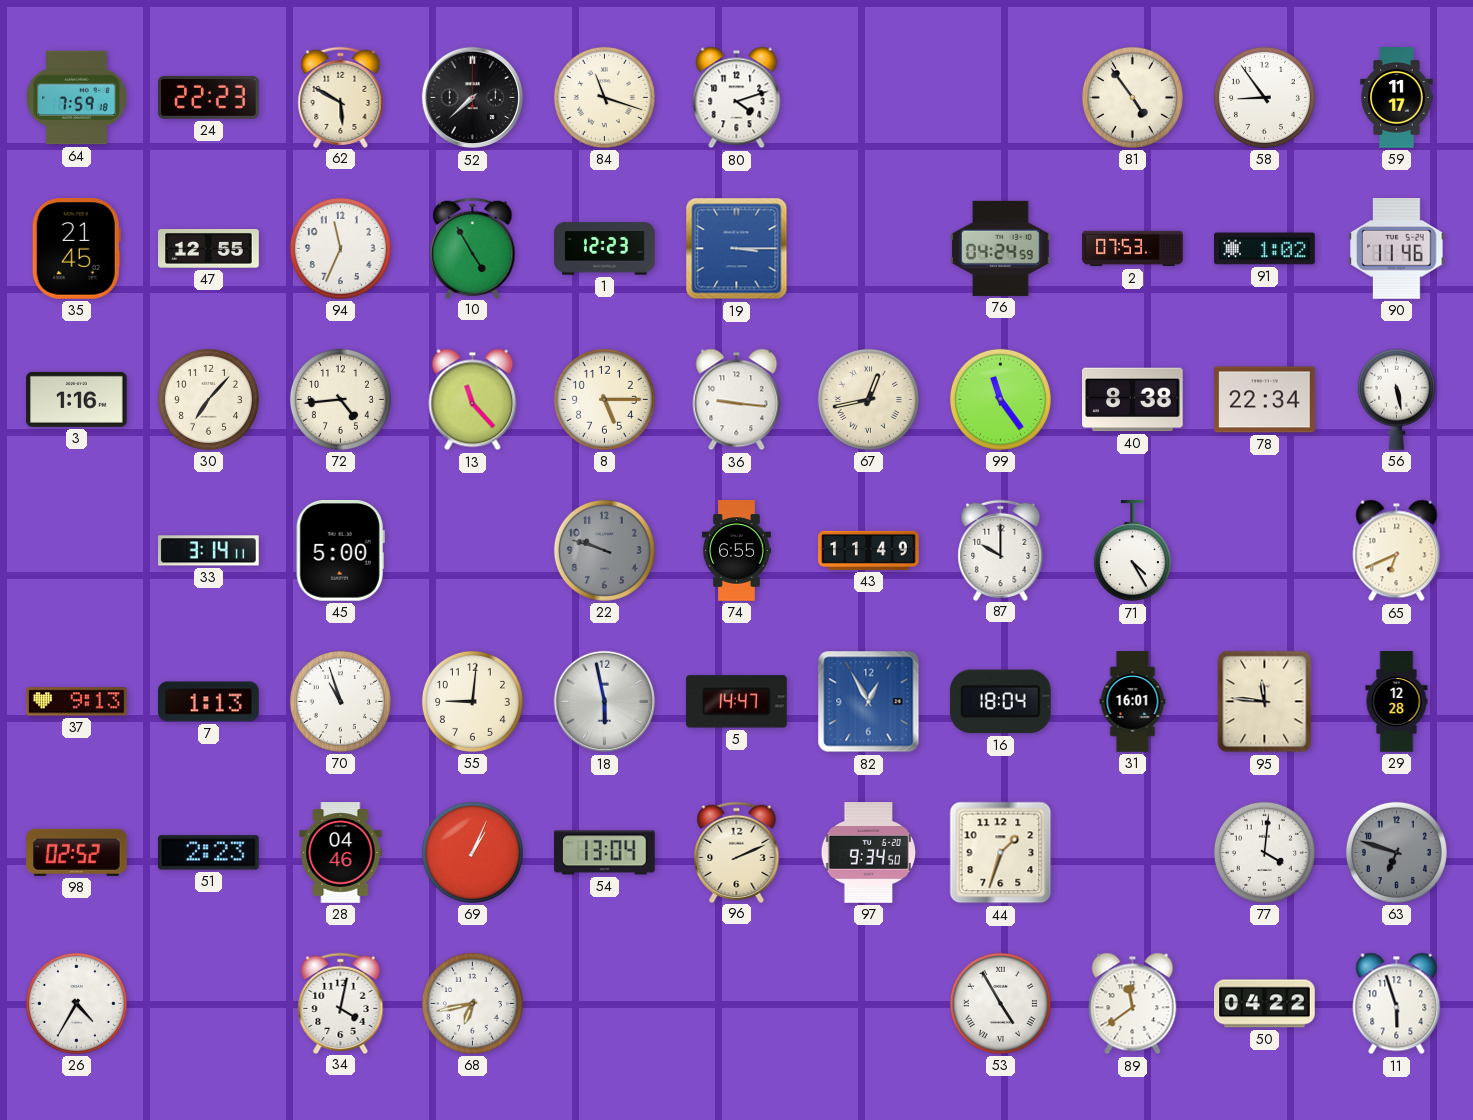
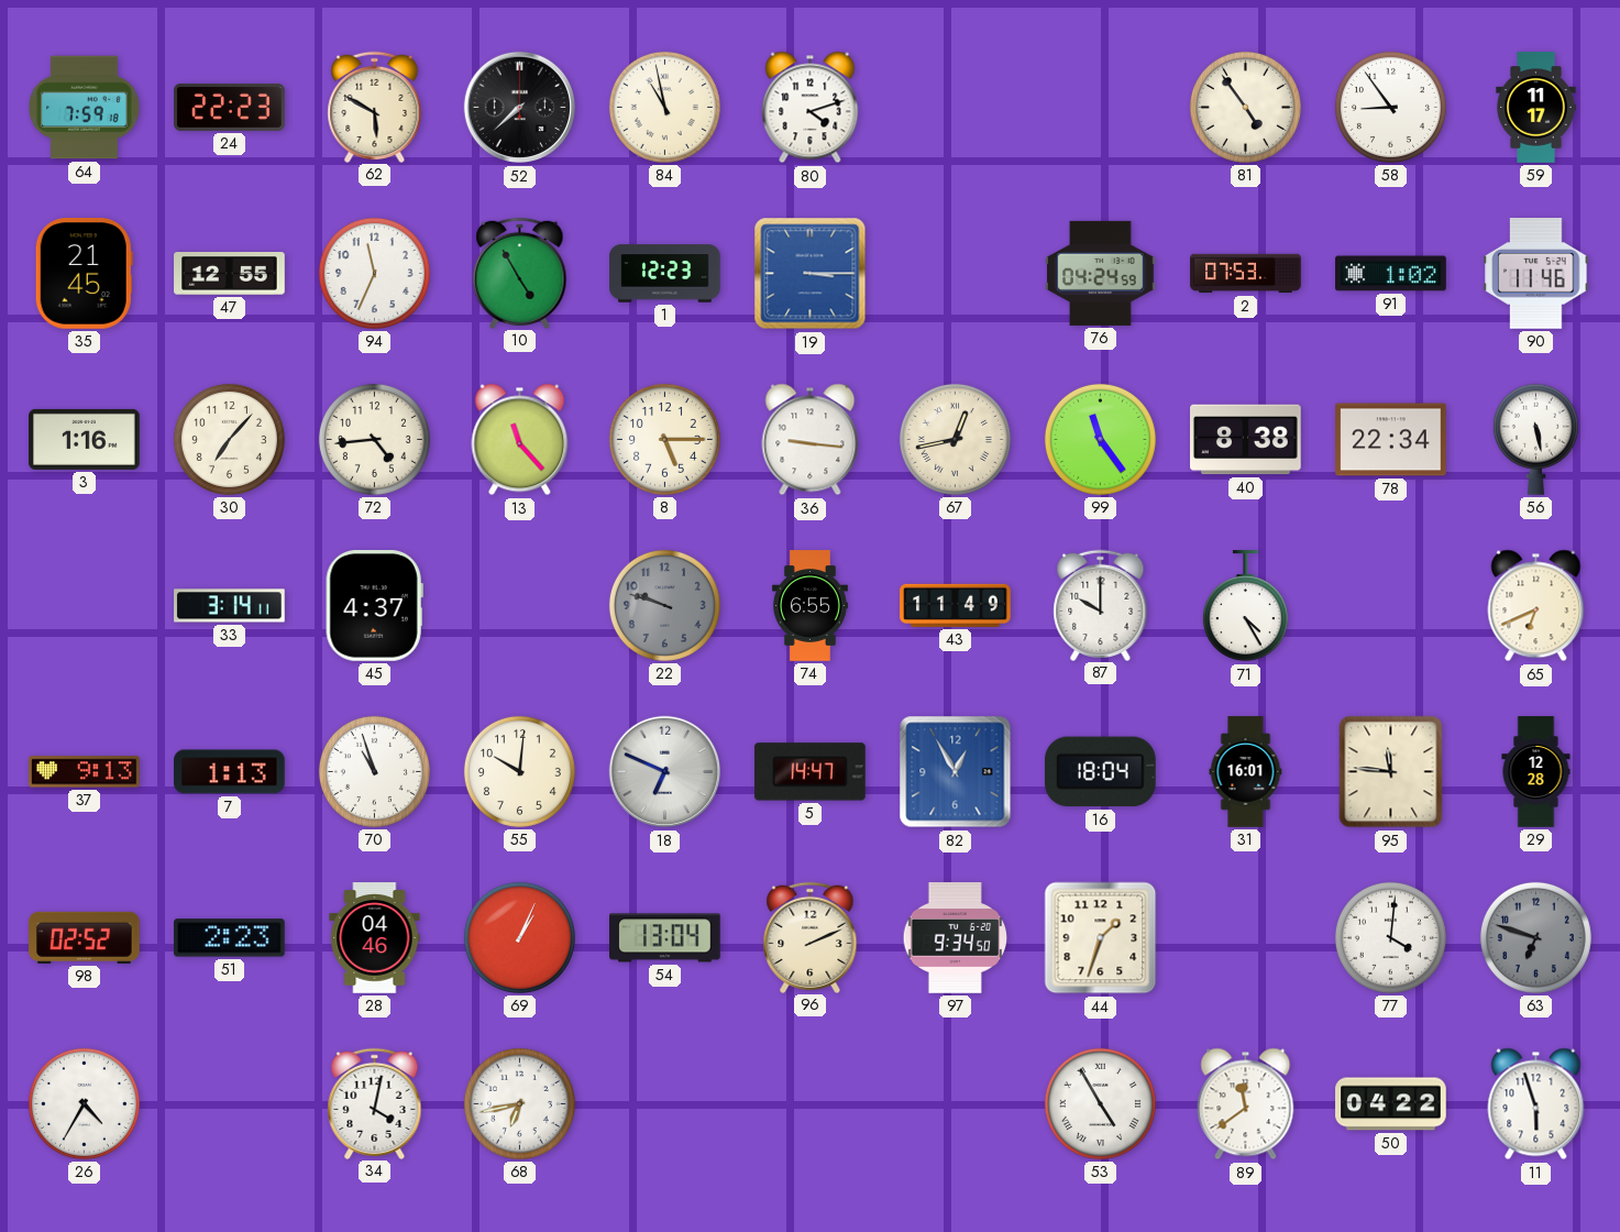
84: 11:18 -> 10:58 (664, 107)
45: 5:00 -> 4:37 (374, 606)
55: 9:01 -> 10:01 (519, 771)
18: 5:58 -> 6:49 (665, 772)
